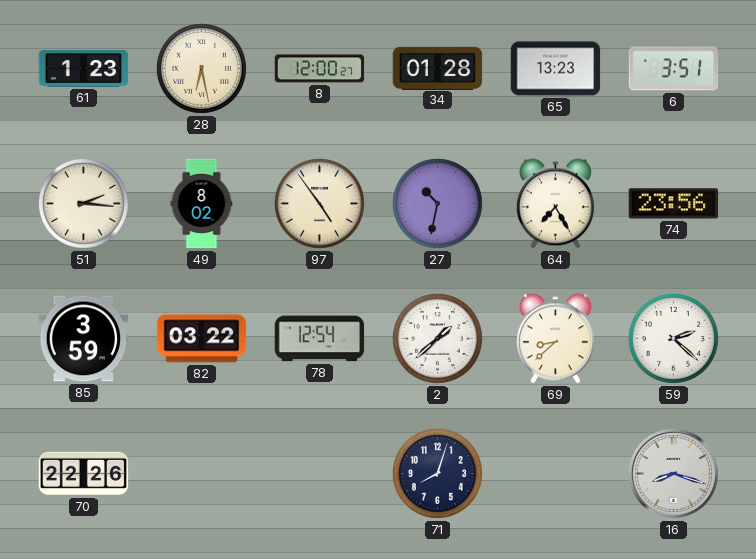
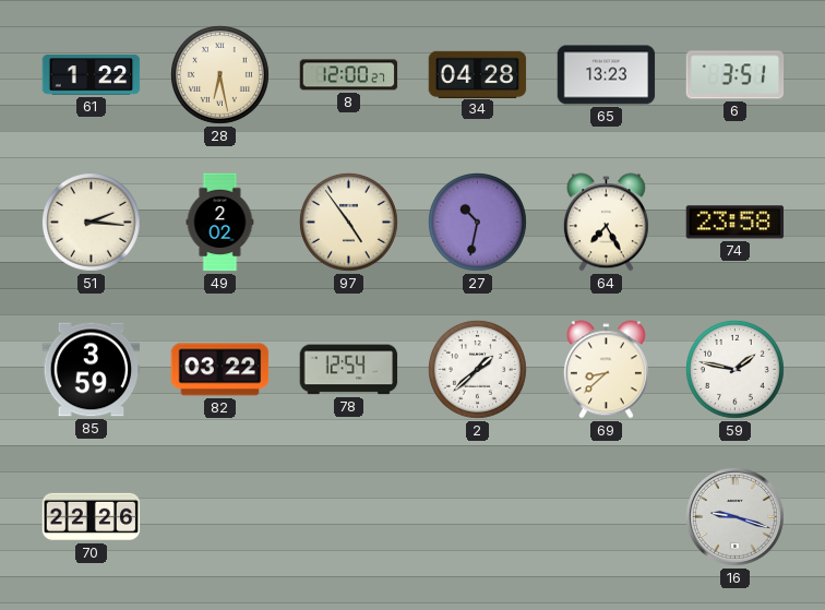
61: 1:23 -> 1:22 (92, 75)
34: 01:28 -> 04:28 (478, 74)
49: 8:02 -> 2:02 (220, 223)
74: 23:56 -> 23:58 (736, 223)
59: 2:22 -> 1:47 (734, 369)
71: 8:03 -> none (437, 473)
16: 8:18 -> 9:18 (734, 516)
